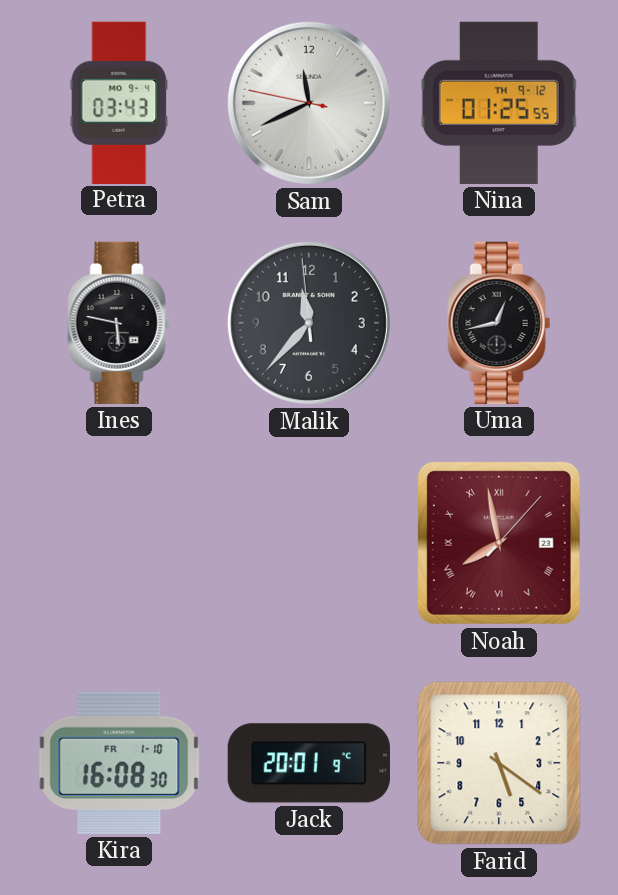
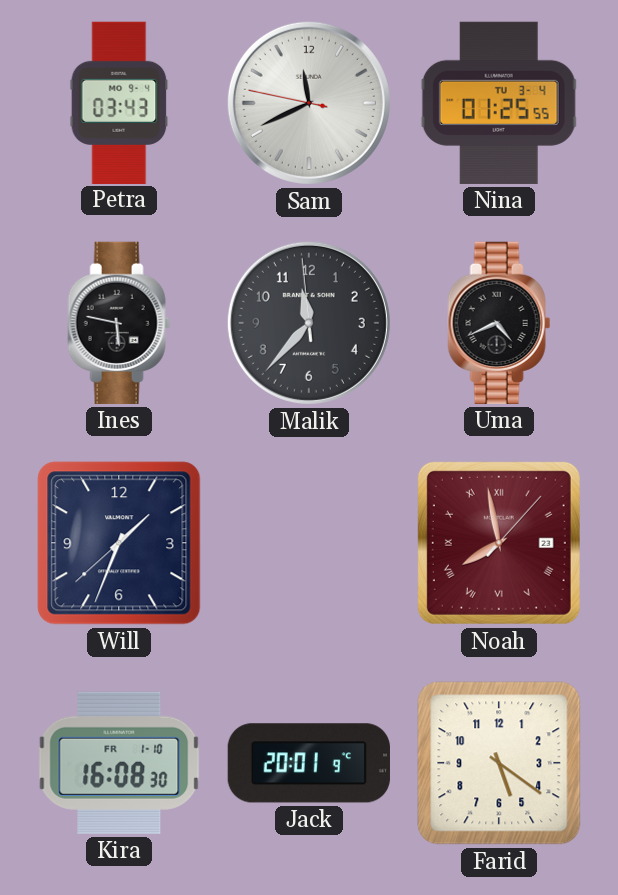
Nina date: TH 9-12 -> TU 3-4 (499, 103)
Uma: 12:43 -> 4:41 (499, 323)
Will: none -> 1:33 (119, 543)
